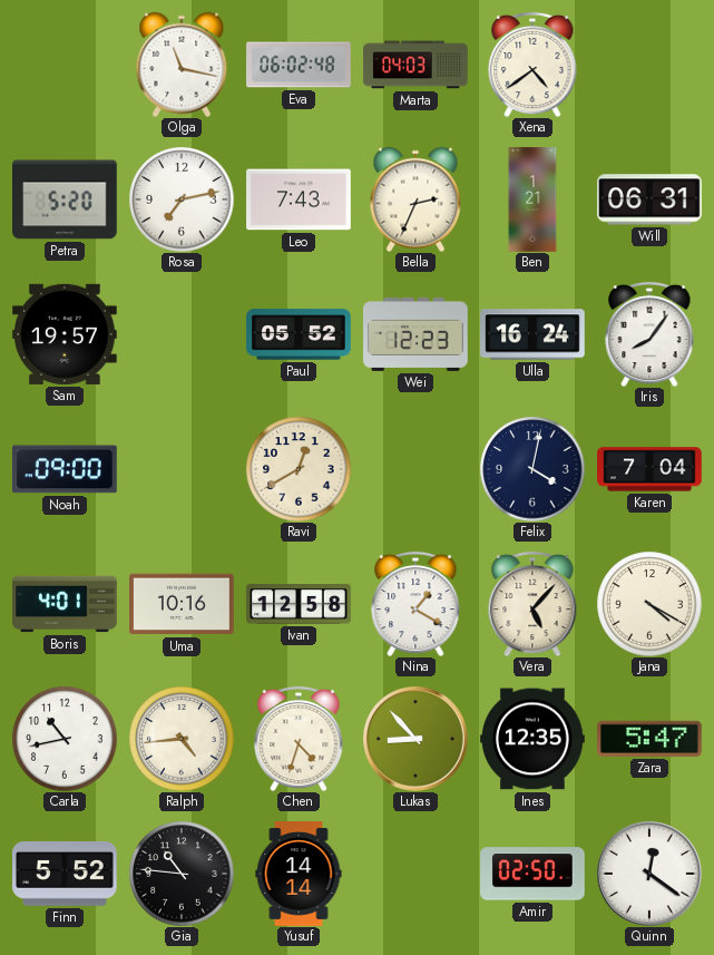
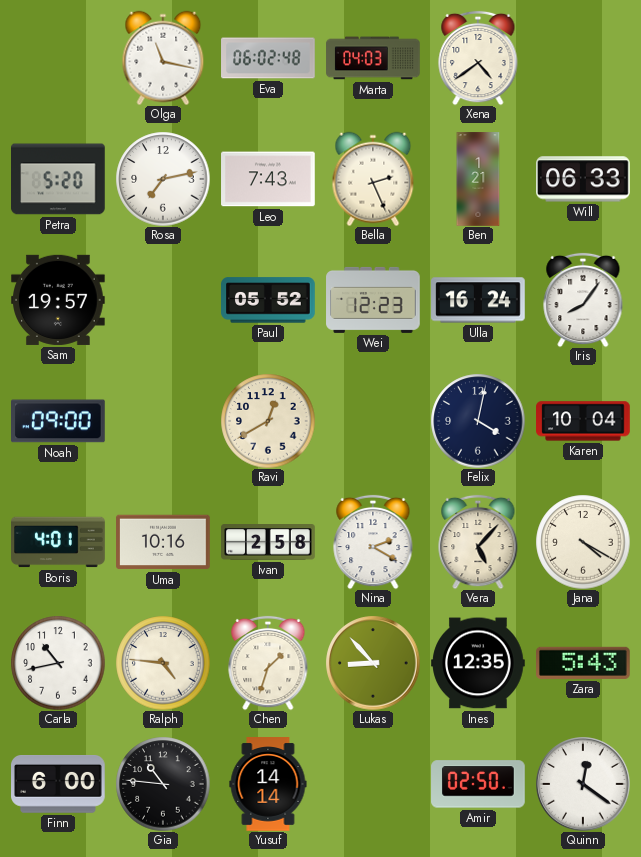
Bella: 2:34 -> 2:26 (373, 179)
Will: 06:31 -> 06:33 (584, 179)
Karen: 7:04 -> 10:04 (583, 421)
Ivan: 12:58 -> 2:58 (268, 543)
Nina: 1:20 -> 2:20 (373, 542)
Ralph: 4:44 -> 4:46 (163, 663)
Chen: 4:33 -> 1:33 (268, 663)
Zara: 5:47 -> 5:43 (584, 663)
Finn: 5:52 -> 6:00 (59, 785)
